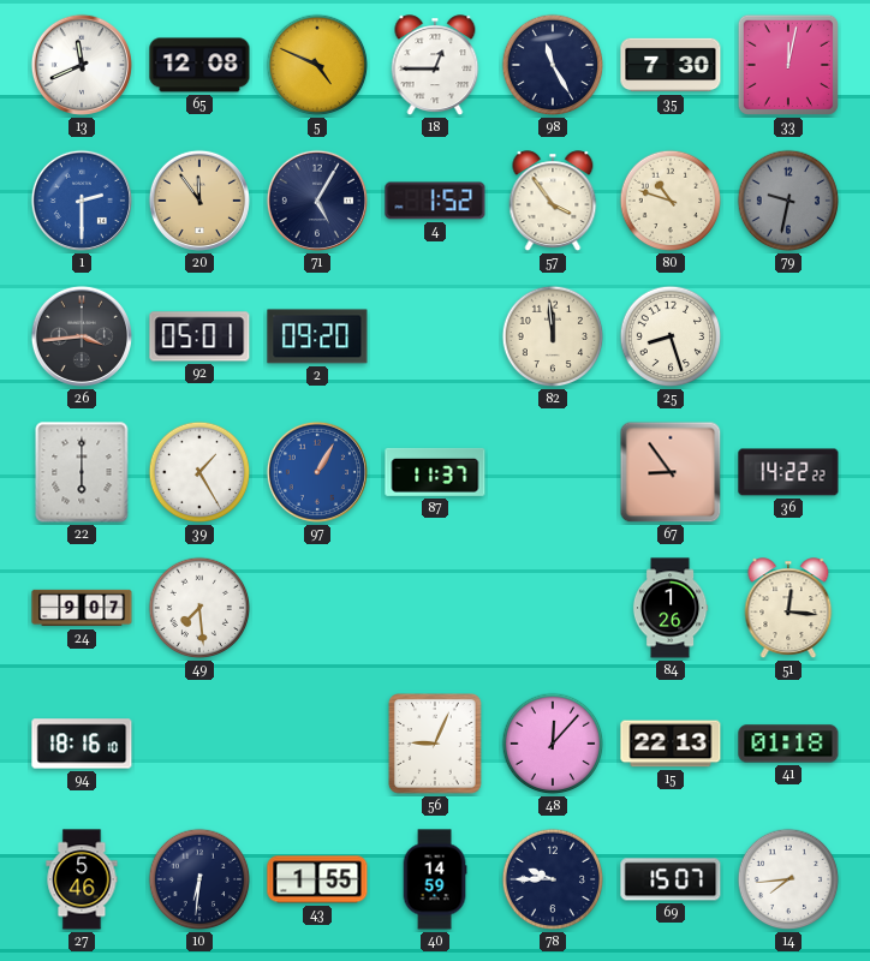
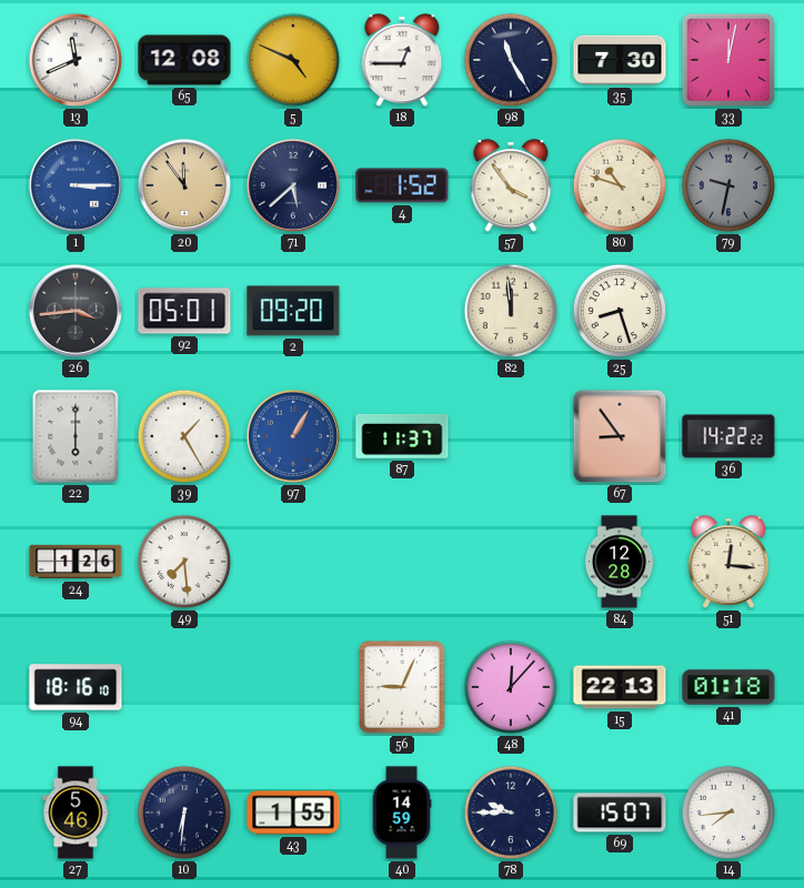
1: 2:30 -> 3:15 (76, 185)
71: 5:05 -> 5:38 (293, 185)
24: 9:07 -> 1:26 (76, 562)
84: 1:26 -> 12:28 (620, 562)
